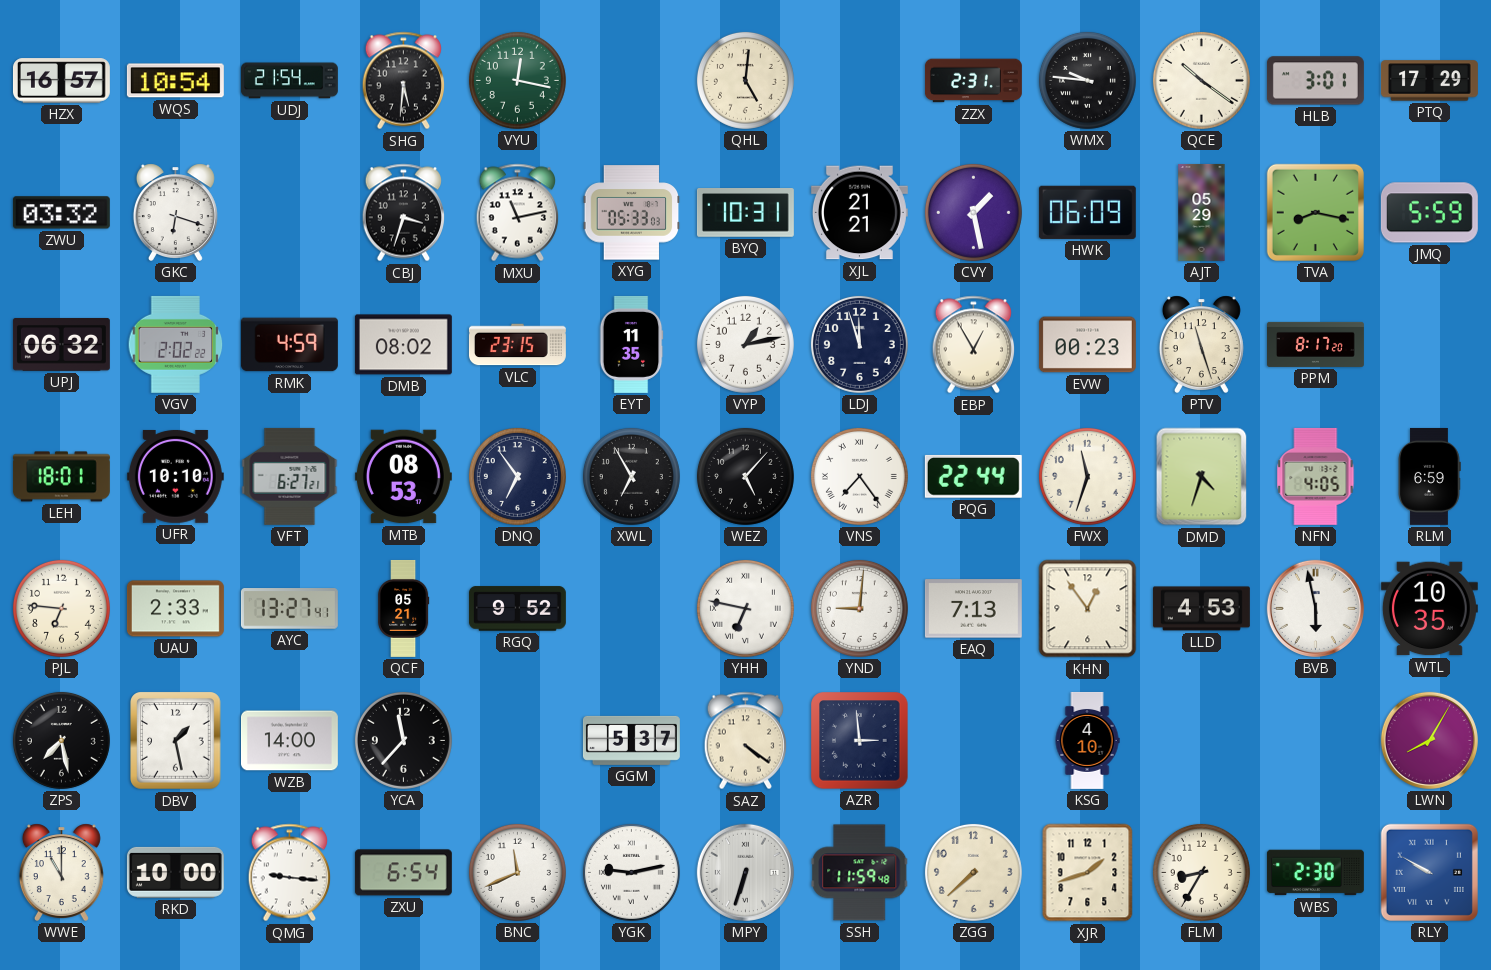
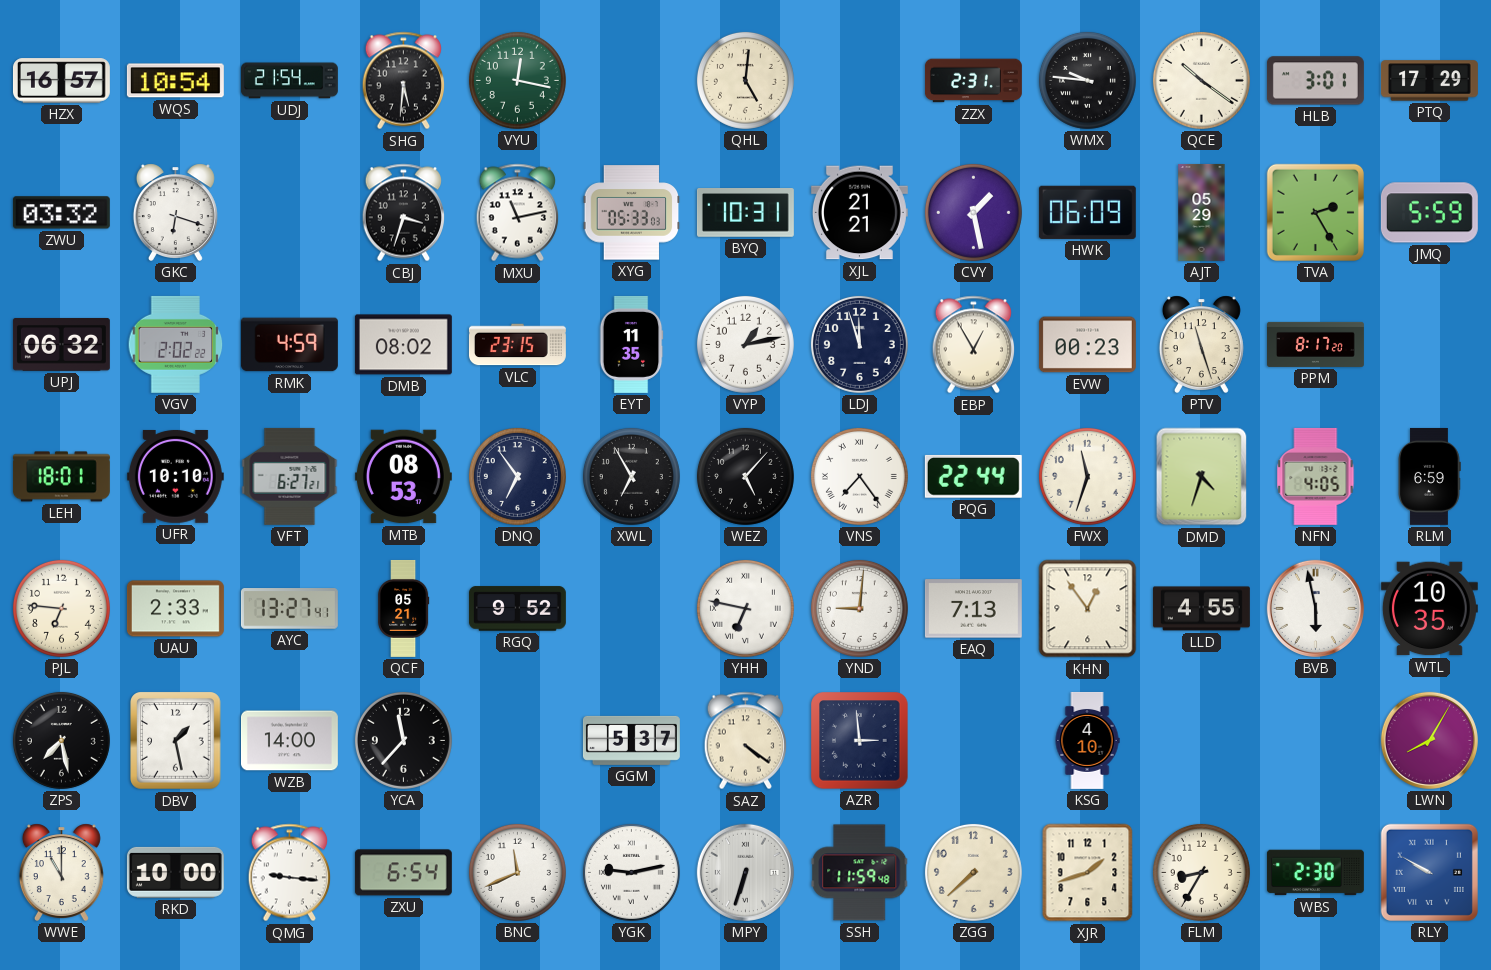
TVA: 8:17 -> 2:25 (1315, 212)
LLD: 4:53 -> 4:55 (1201, 609)
